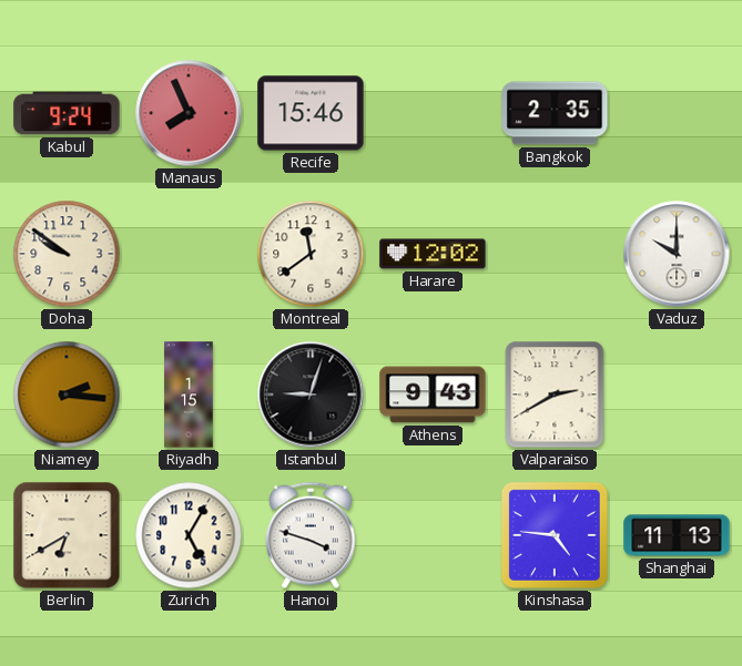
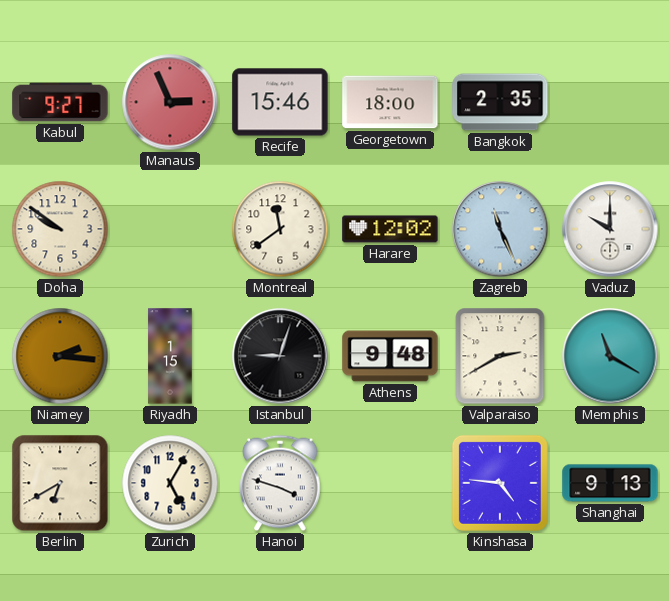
Kabul: 9:24 -> 9:27 (60, 102)
Manaus: 7:56 -> 2:56 (170, 102)
Georgetown: none -> 18:00 (390, 102)
Zagreb: none -> 11:26 (500, 229)
Athens: 9:43 -> 9:48 (390, 356)
Memphis: none -> 11:20 (610, 356)
Shanghai: 11:13 -> 9:13 (610, 483)
